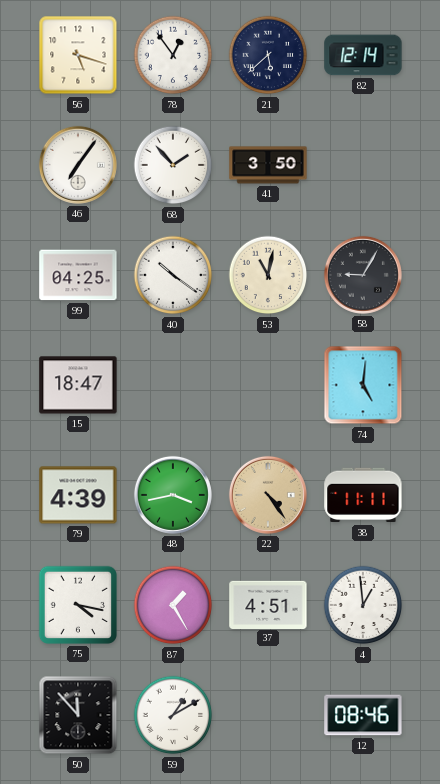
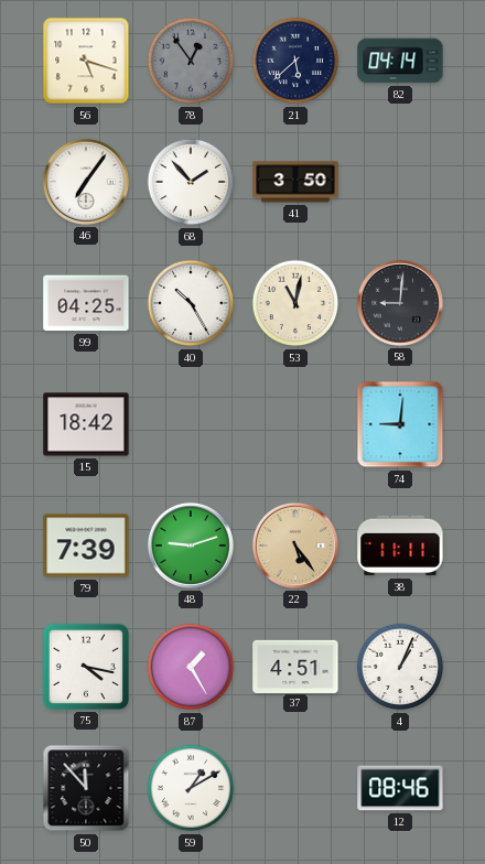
78 dial: white -> grey (191, 61)
82: 12:14 -> 04:14 (400, 61)
40: 10:21 -> 10:25 (191, 303)
58: 9:05 -> 9:01 (400, 303)
15: 18:47 -> 18:42 (86, 424)
74: 5:01 -> 9:01 (400, 424)
79: 4:39 -> 7:39 (86, 546)
48: 3:43 -> 9:12 (191, 546)
22: 4:24 -> 5:24 (295, 546)
4: 12:59 -> 1:04 (400, 667)
